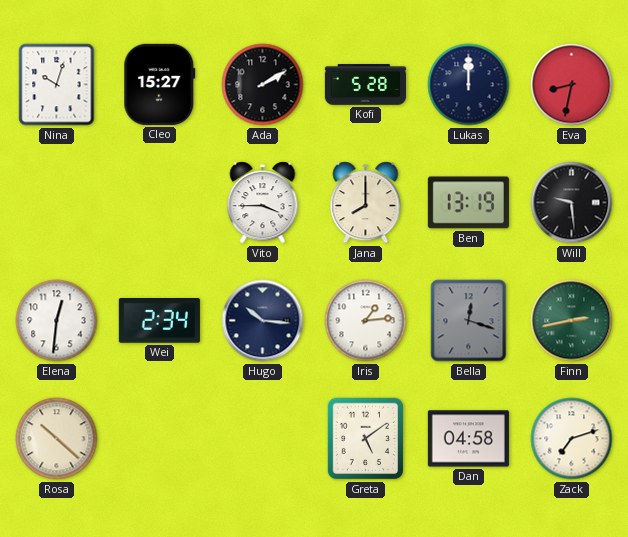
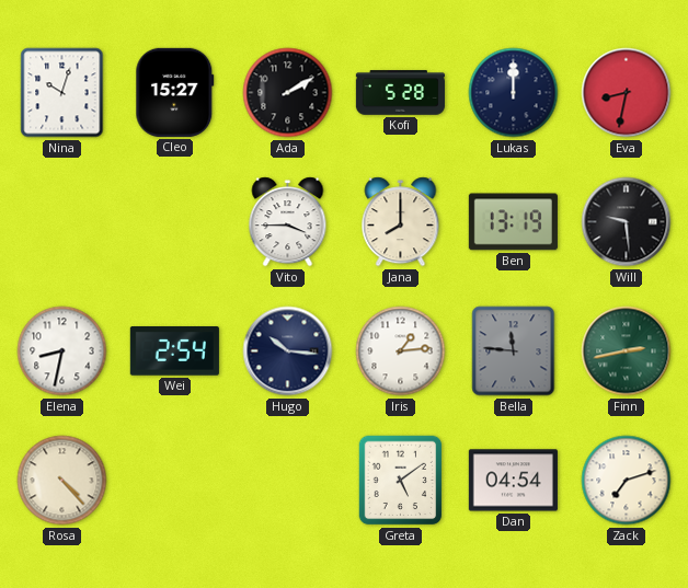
Elena: 12:31 -> 8:32 (62, 351)
Wei: 2:34 -> 2:54 (174, 351)
Bella: 12:18 -> 11:46 (514, 351)
Rosa: 10:22 -> 4:23 (62, 481)
Dan: 04:58 -> 04:54 (513, 481)
